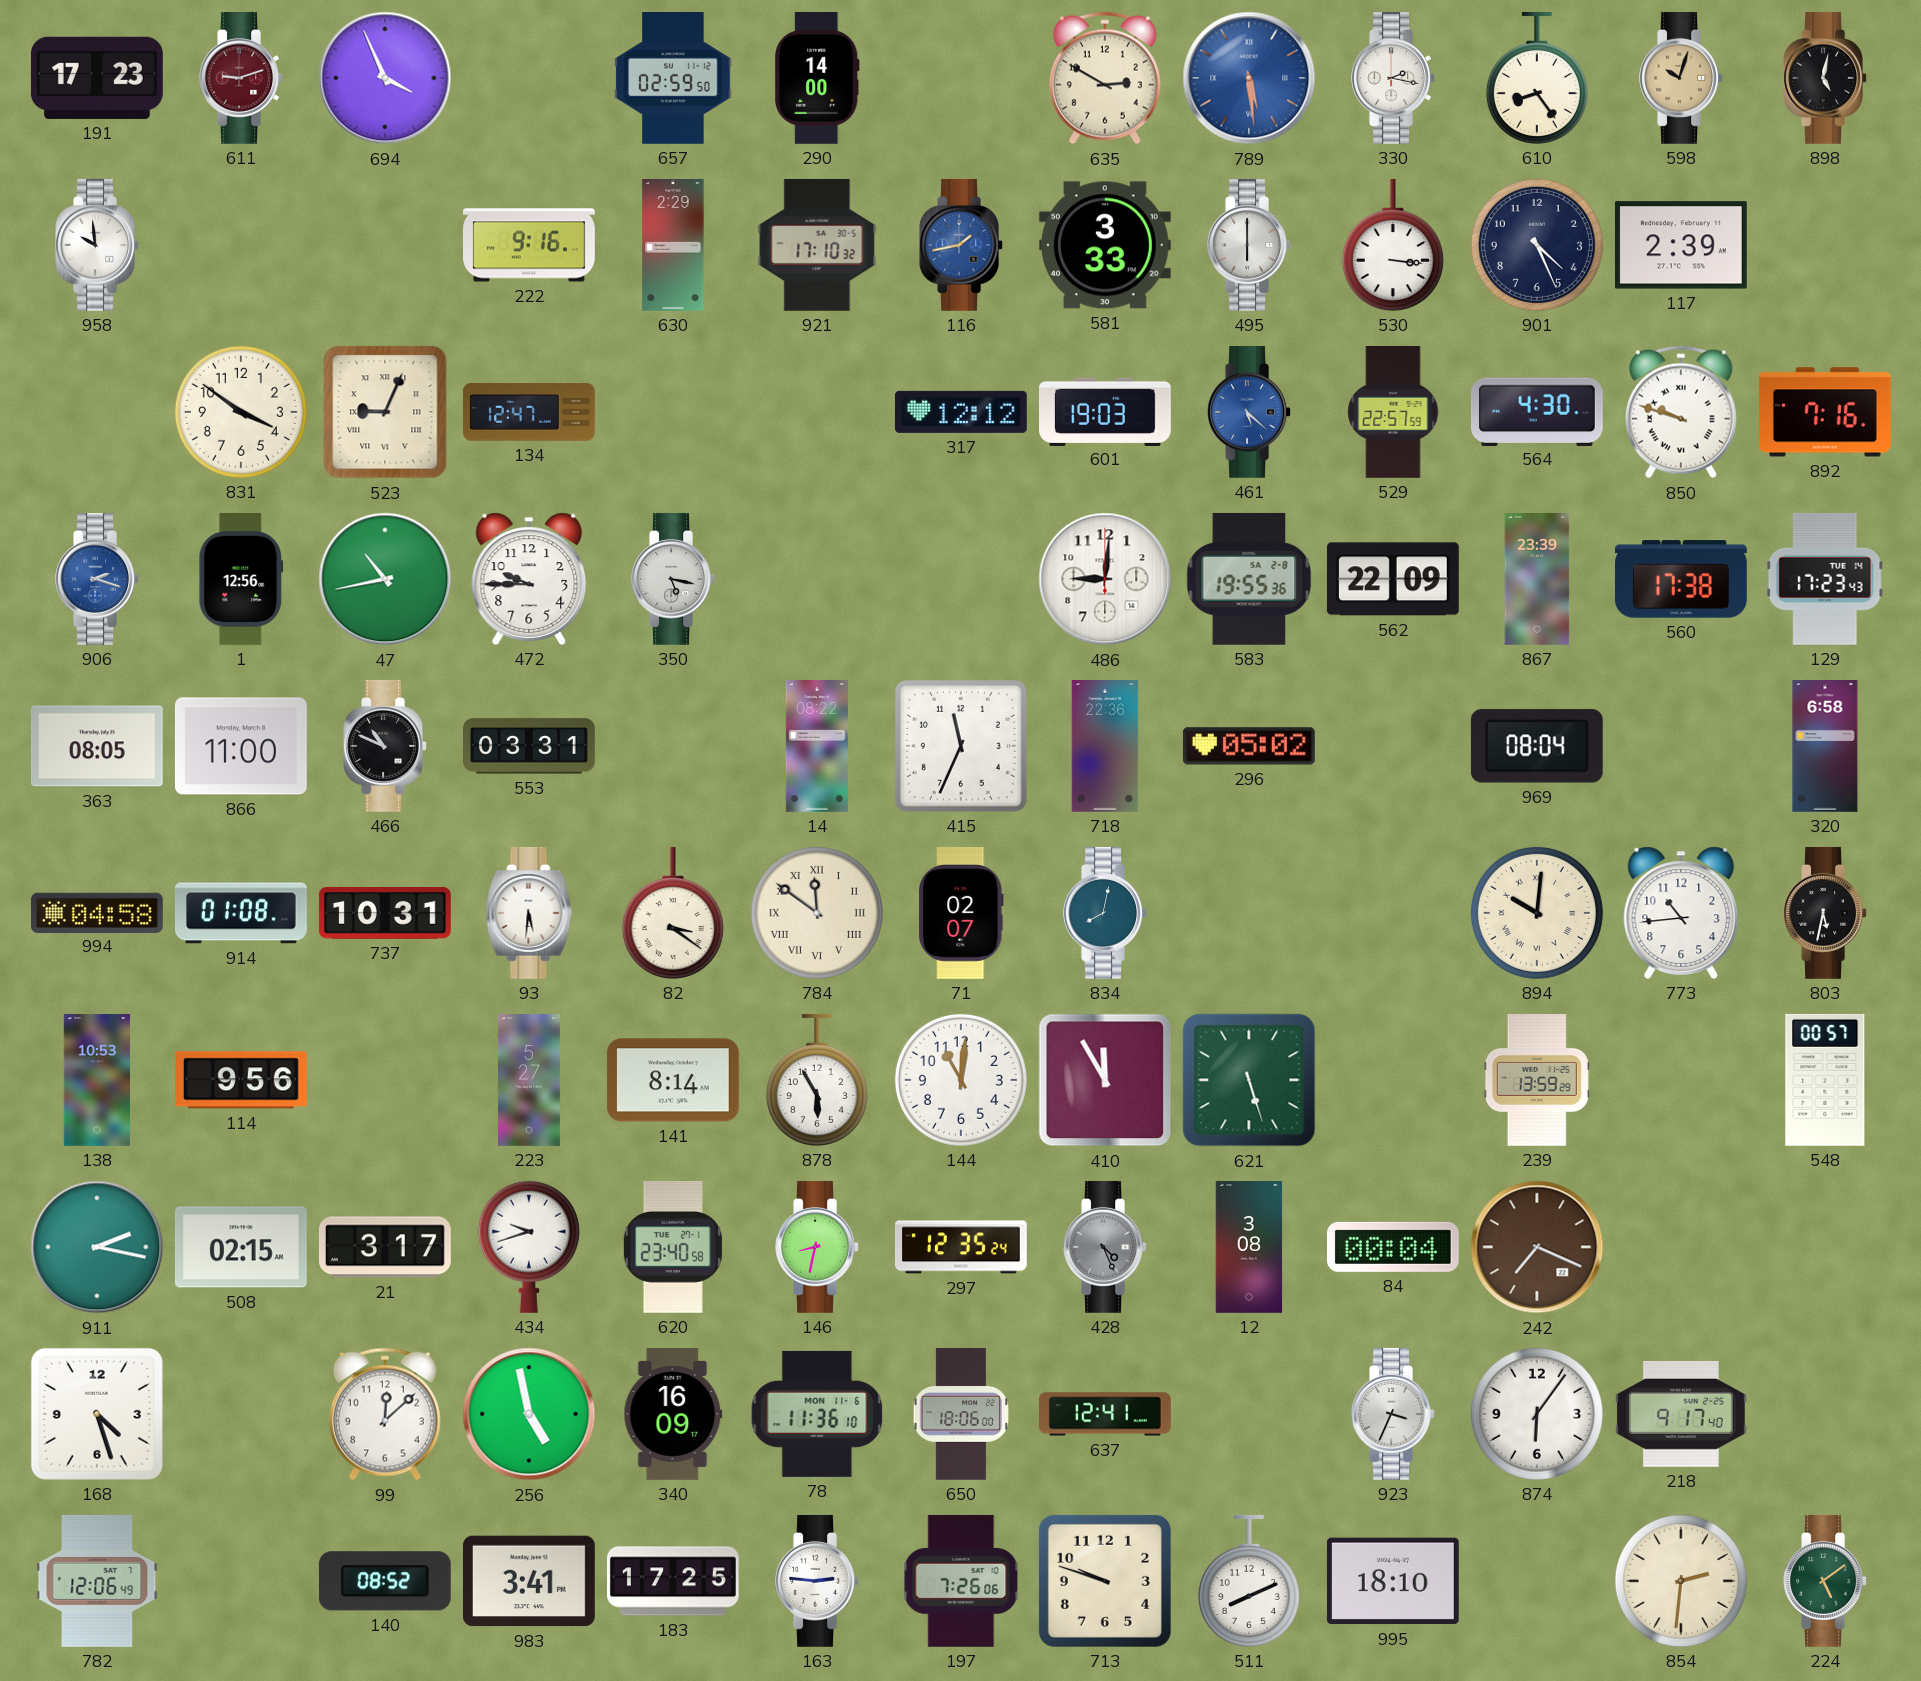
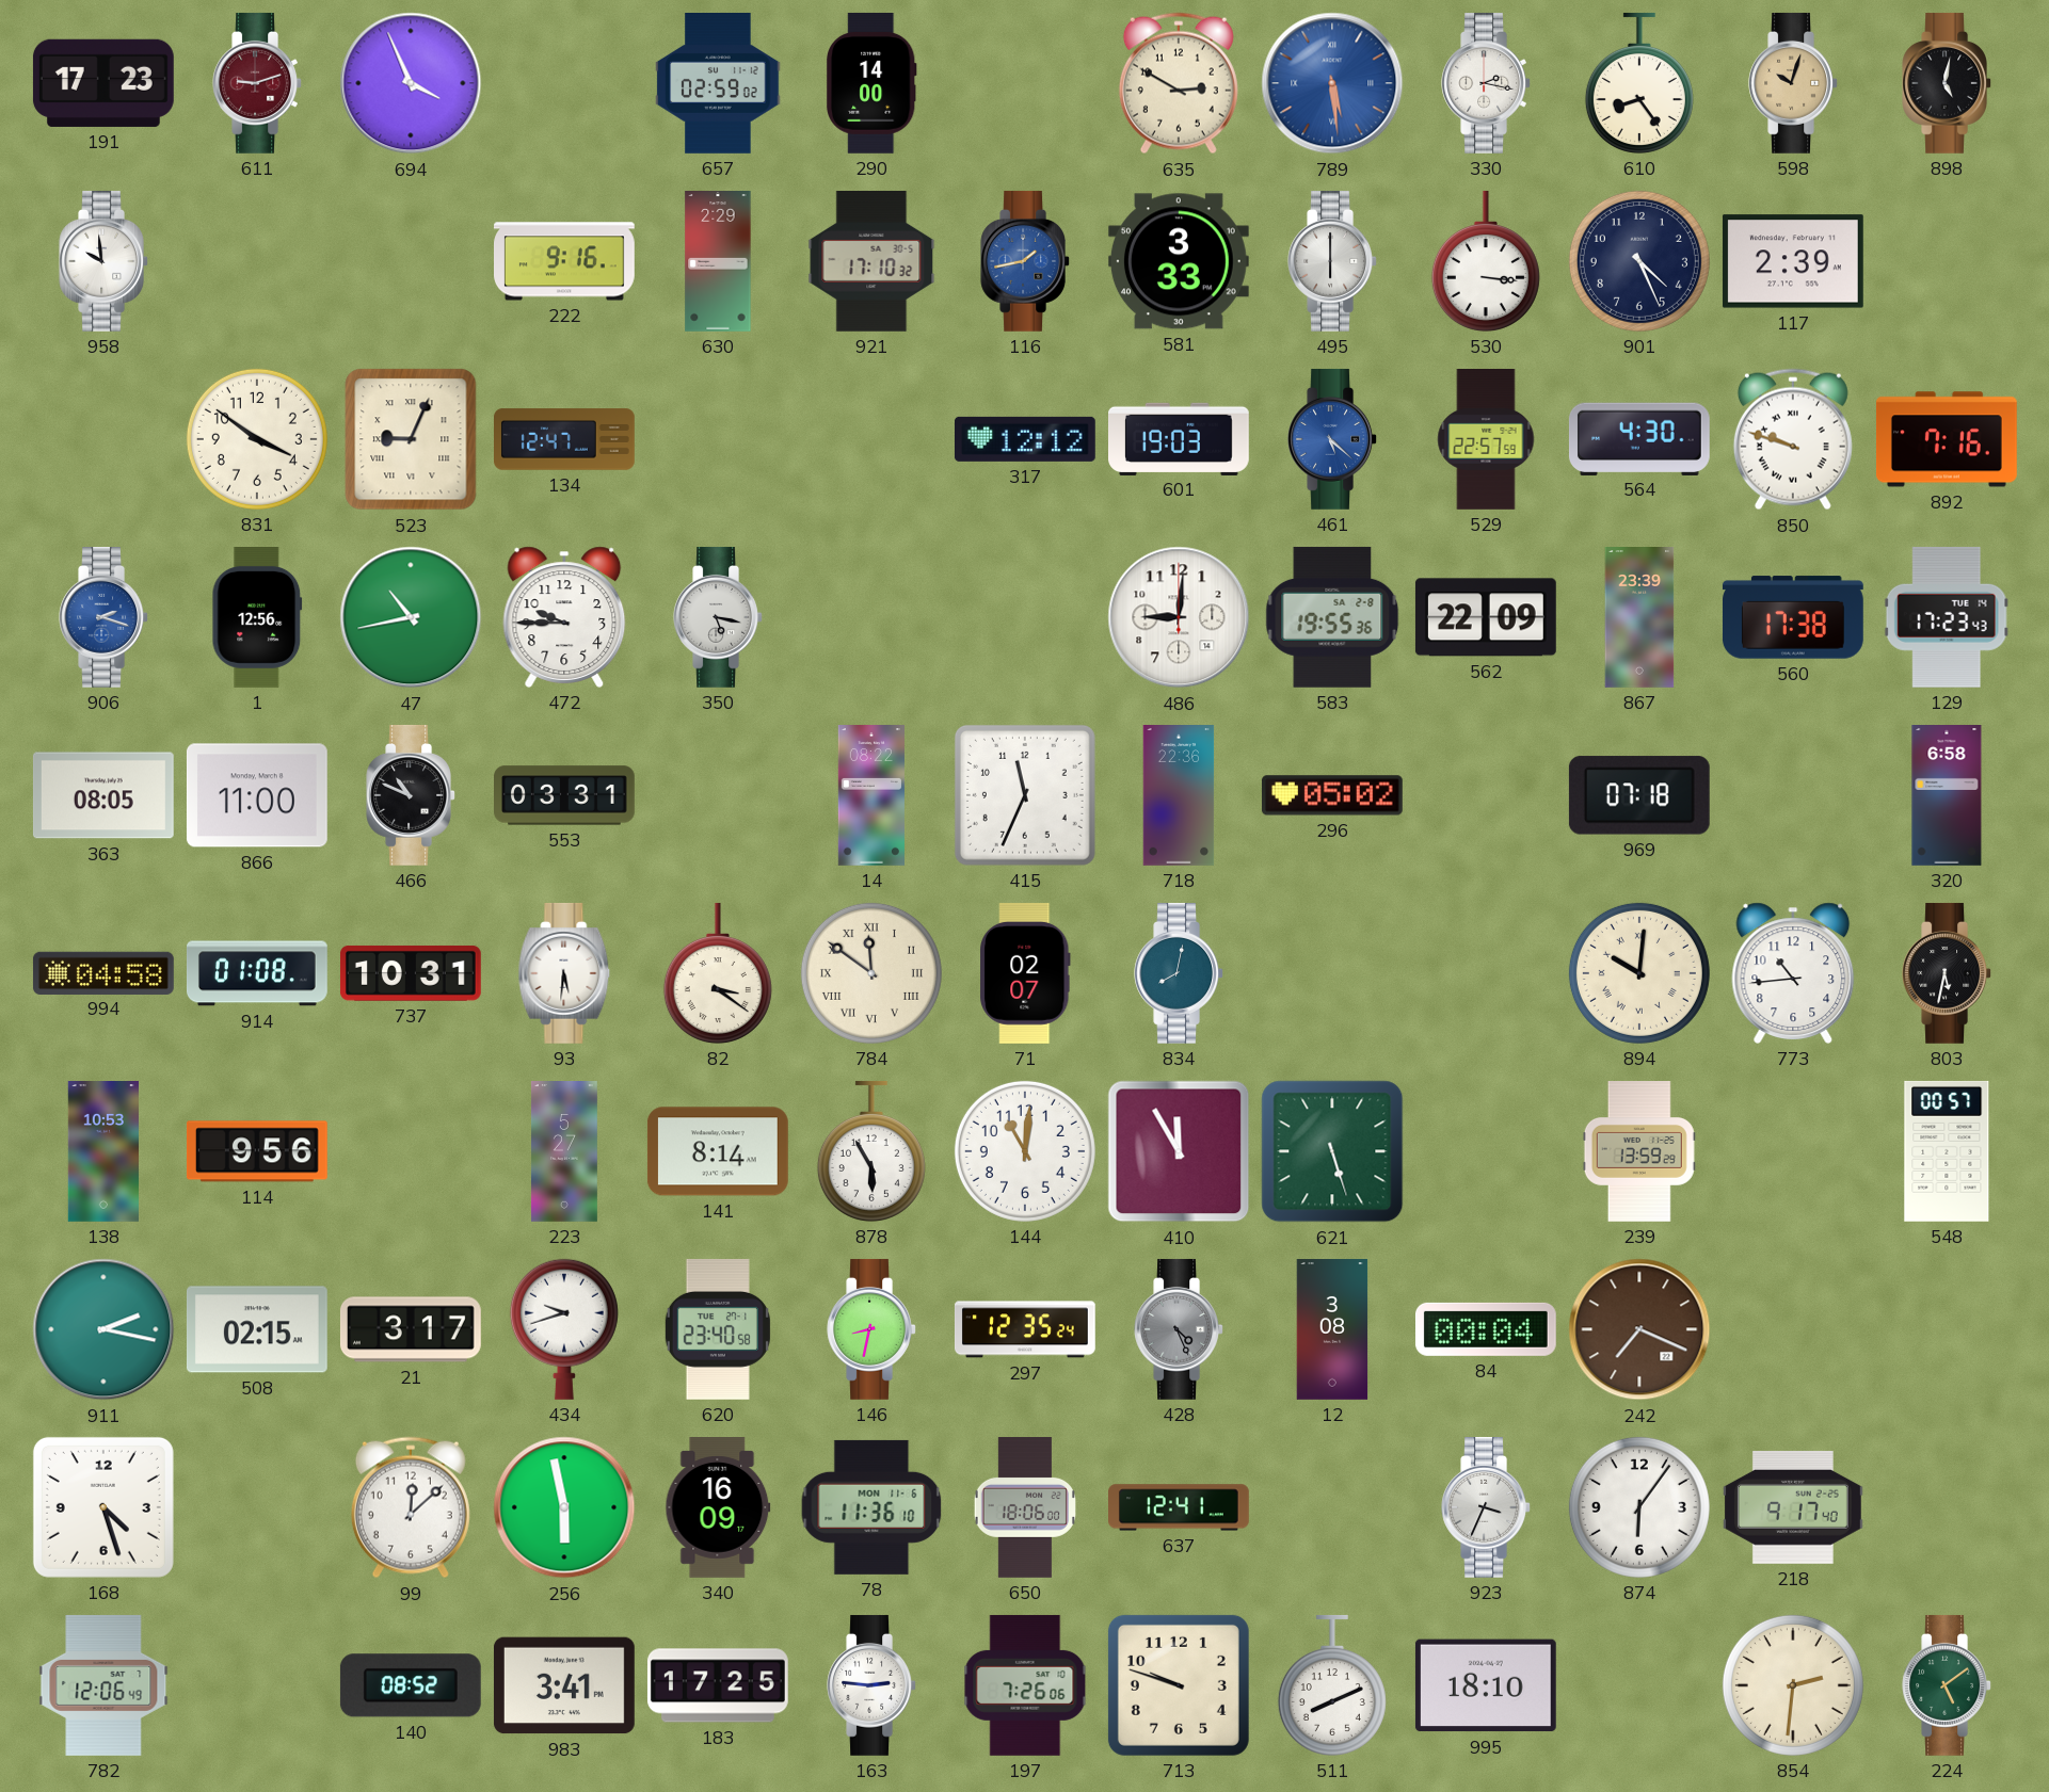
657: 02:59:50 -> 02:59:02 (718, 84)
969: 08:04 -> 07:18 (1639, 795)
256: 4:58 -> 5:58 (564, 1507)
